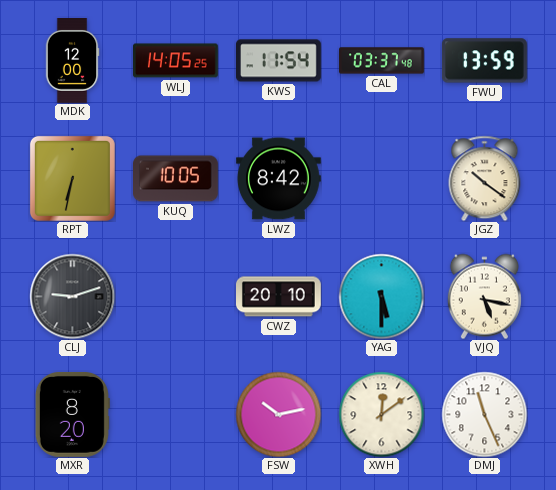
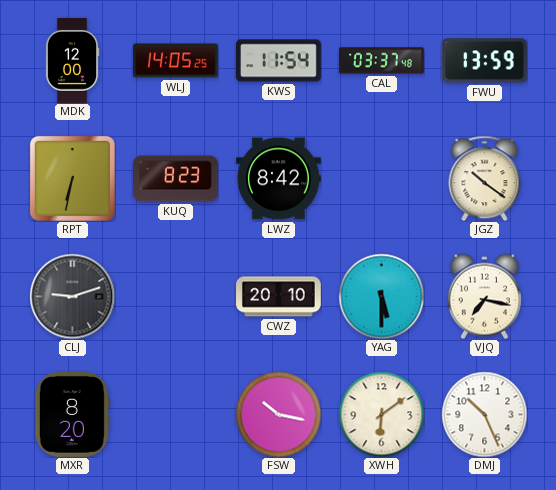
KUQ: 10:05 -> 8:23 (176, 179)
VJQ: 5:17 -> 7:17 (484, 296)
FSW: 10:13 -> 10:17 (278, 414)
XWH: 12:09 -> 6:09 (381, 414)
DMJ: 11:26 -> 10:26 (484, 414)
